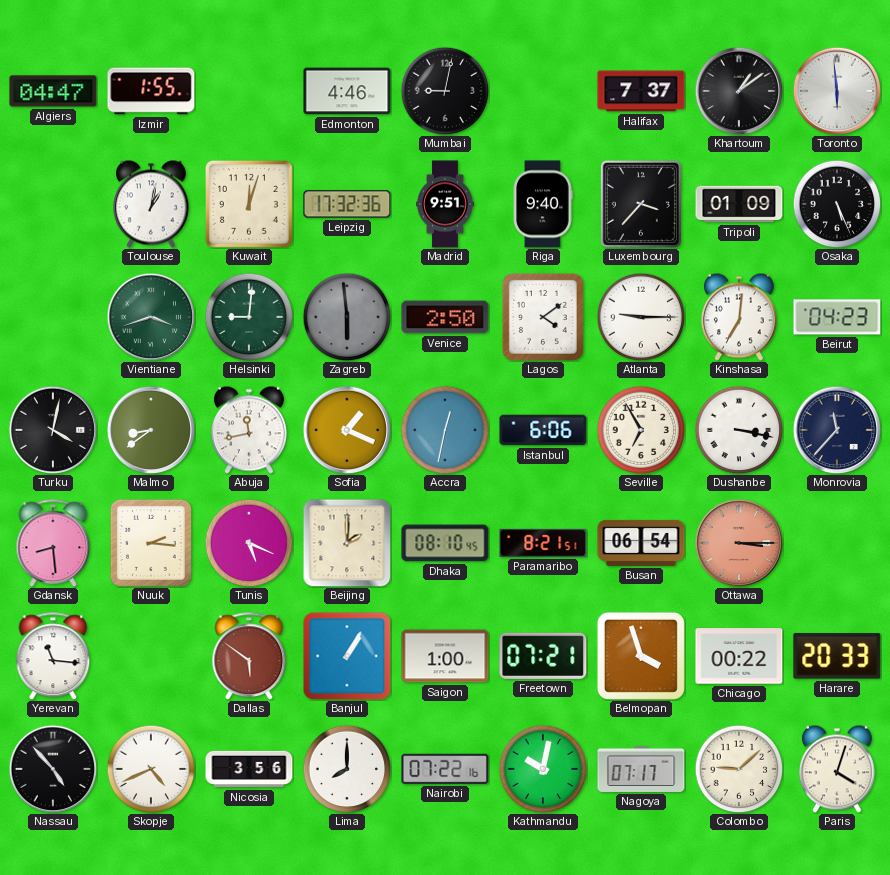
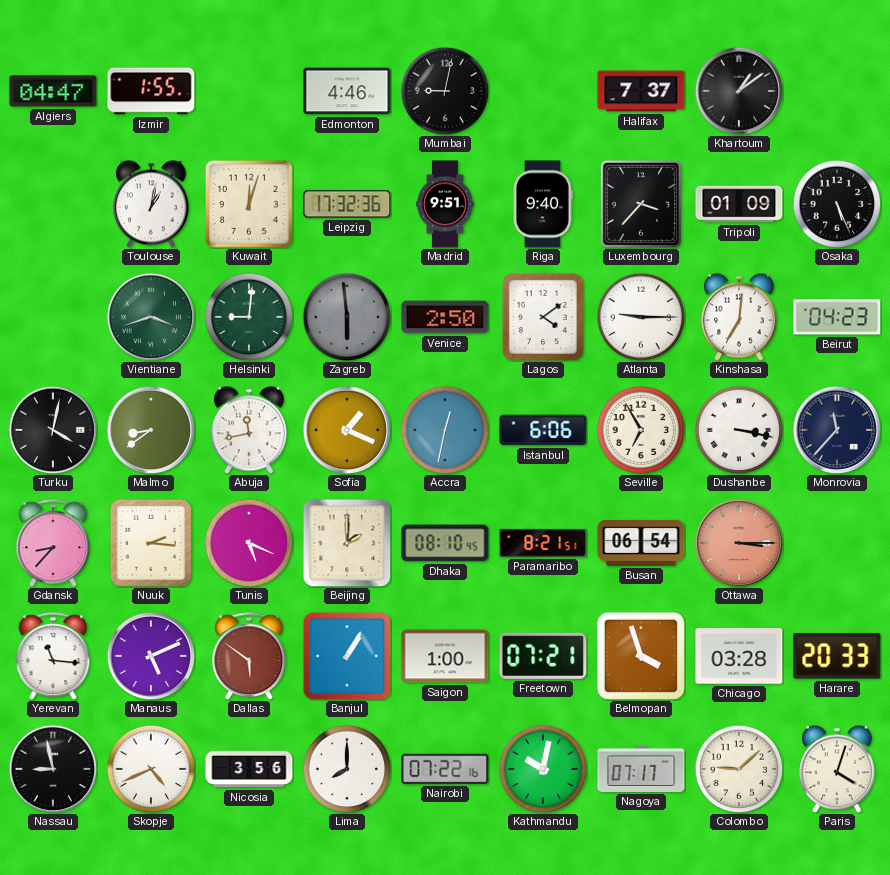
Toronto: 5:59 -> none (837, 91)
Gdansk: 8:29 -> 8:37 (53, 543)
Manaus: none -> 5:11 (151, 656)
Chicago: 00:22 -> 03:28 (739, 656)
Nassau: 4:53 -> 8:58 (53, 769)
